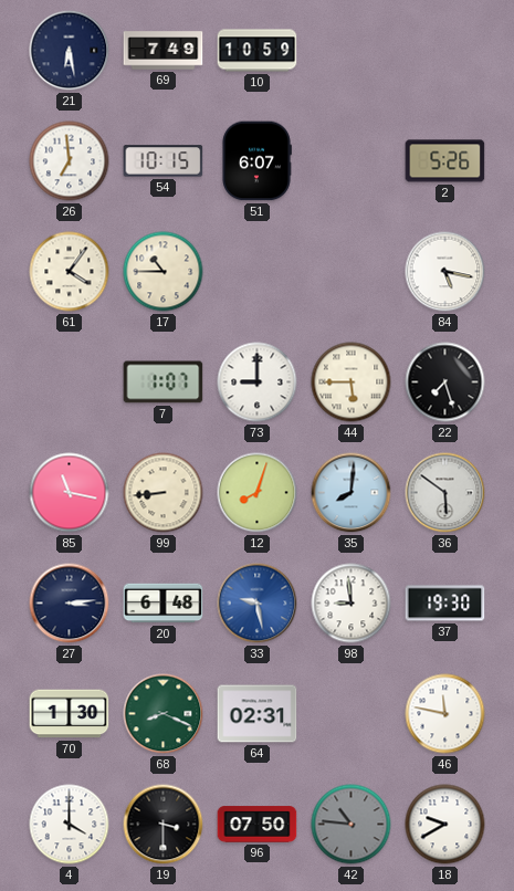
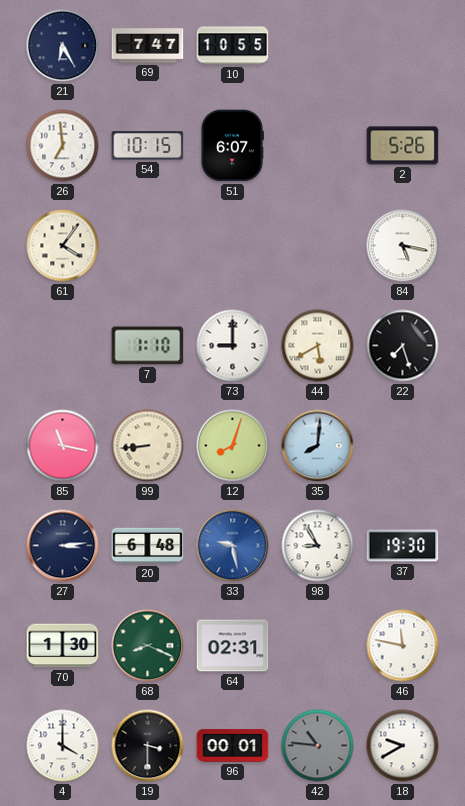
21: 6:28 -> 6:25 (63, 46)
69: 7:49 -> 7:47 (148, 46)
10: 10:59 -> 10:55 (233, 46)
17: 10:45 -> none (164, 272)
7: 1:07 -> 1:10 (148, 346)
44: 5:45 -> 5:40 (318, 346)
36: 5:51 -> none (445, 493)
98: 8:59 -> 8:55 (318, 546)
96: 07:50 -> 00:01 (233, 746)
